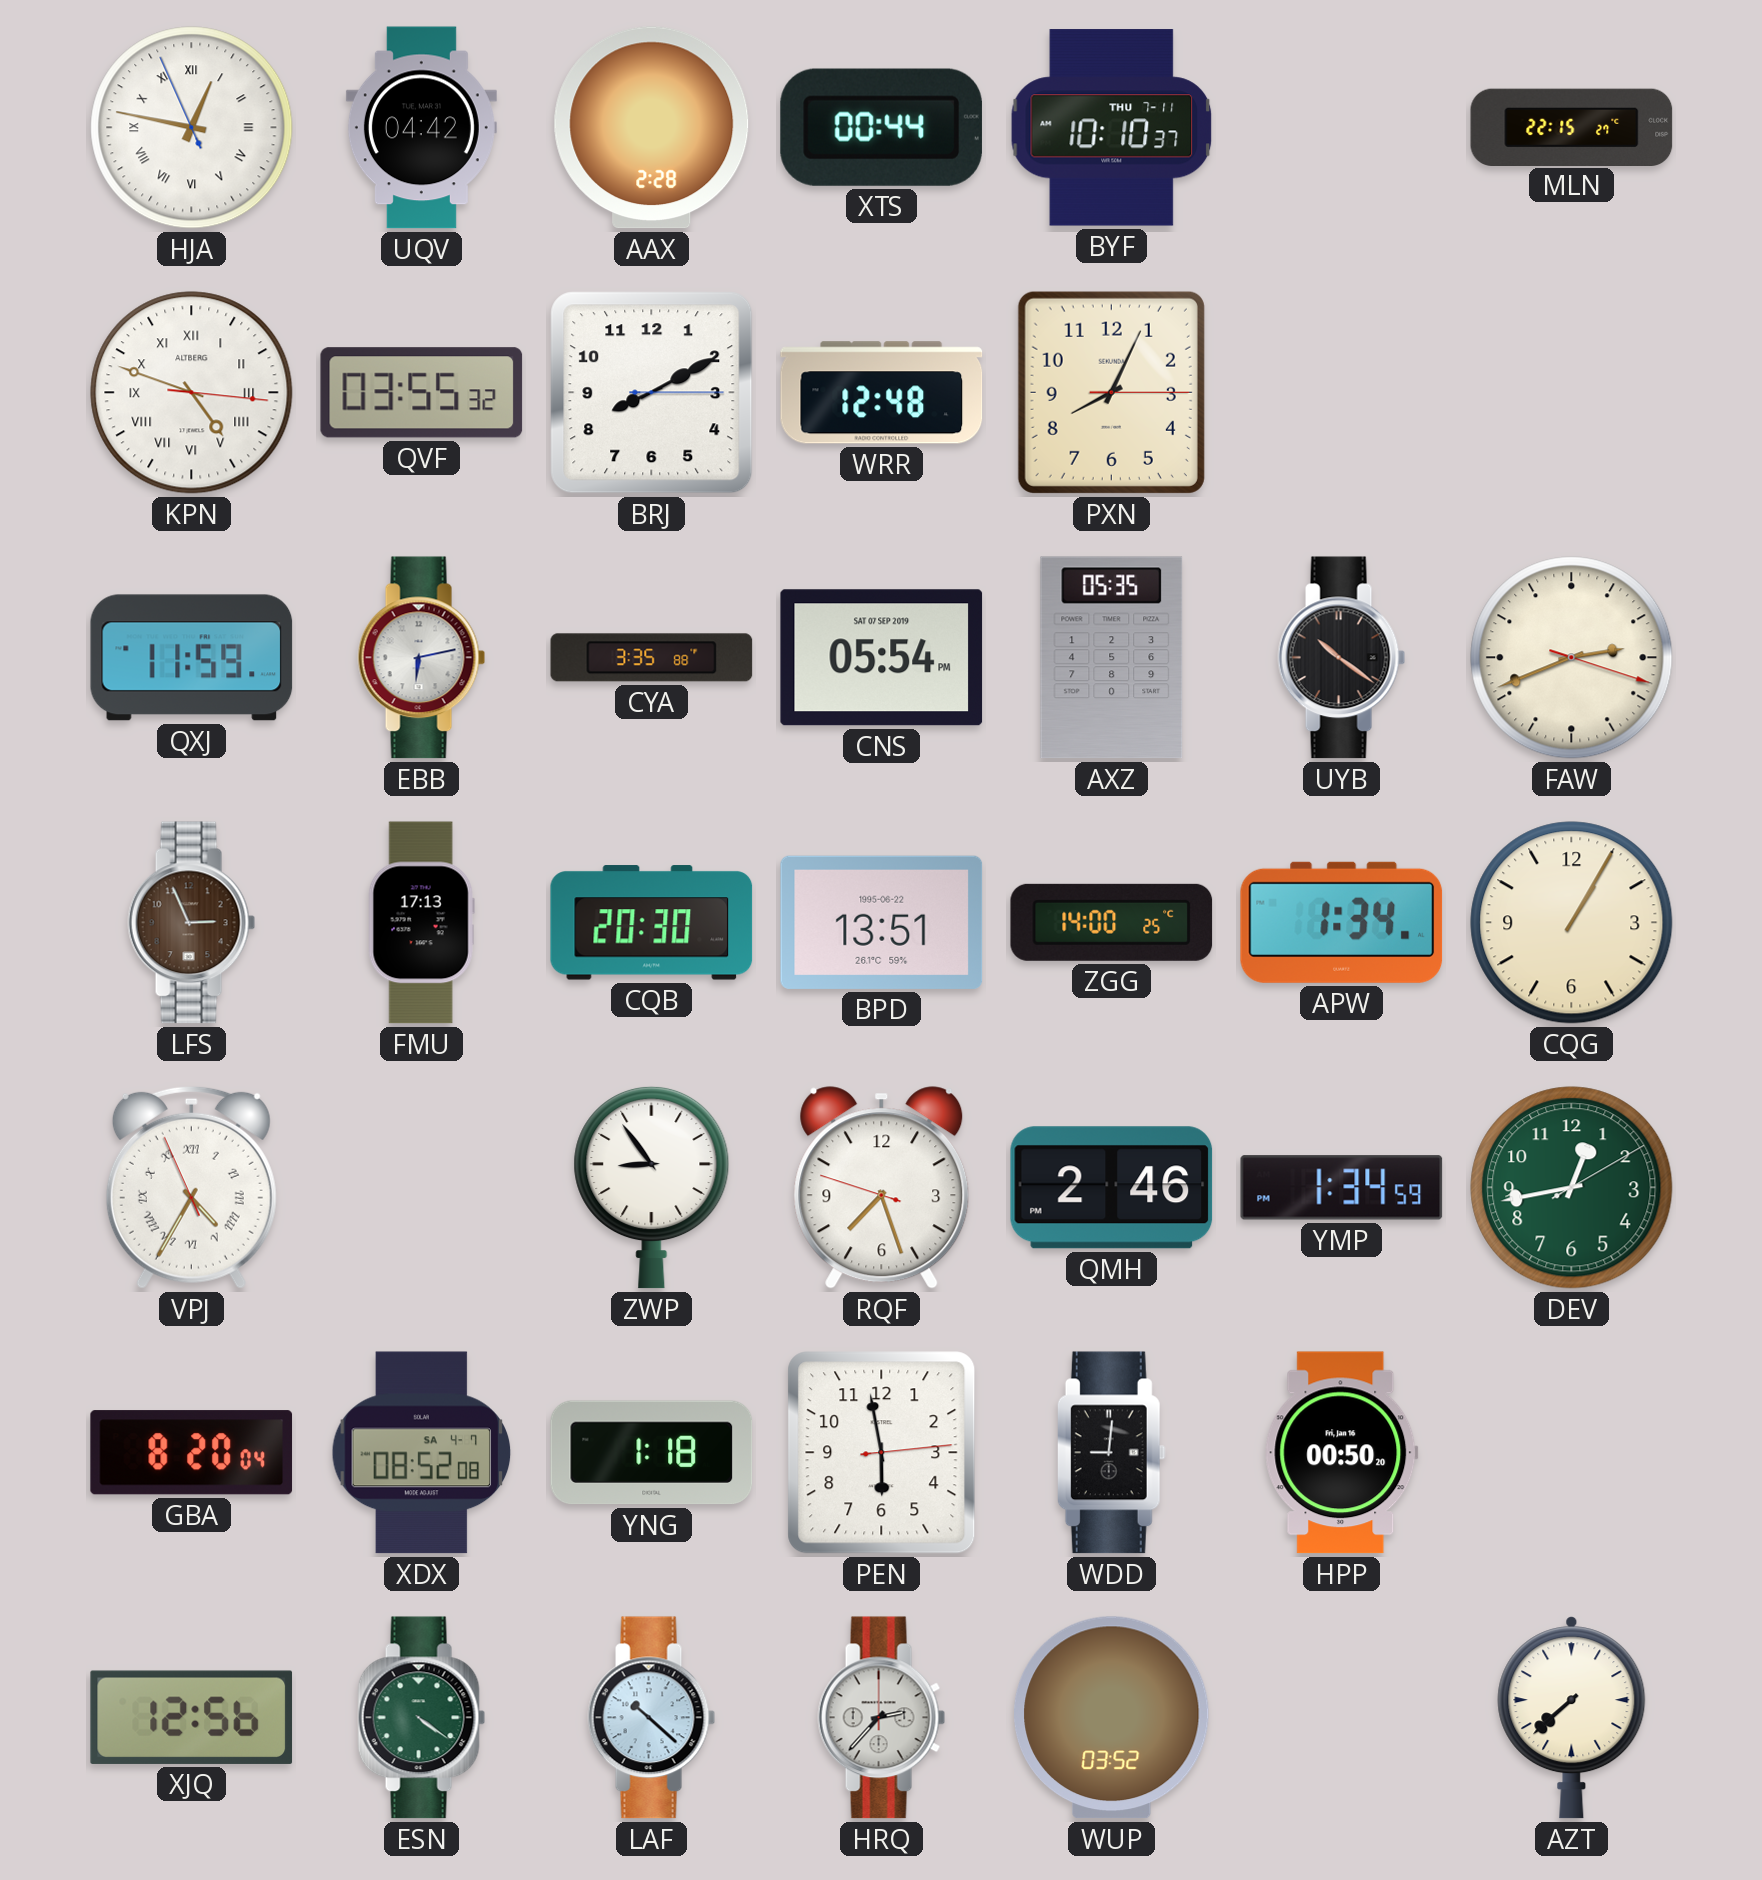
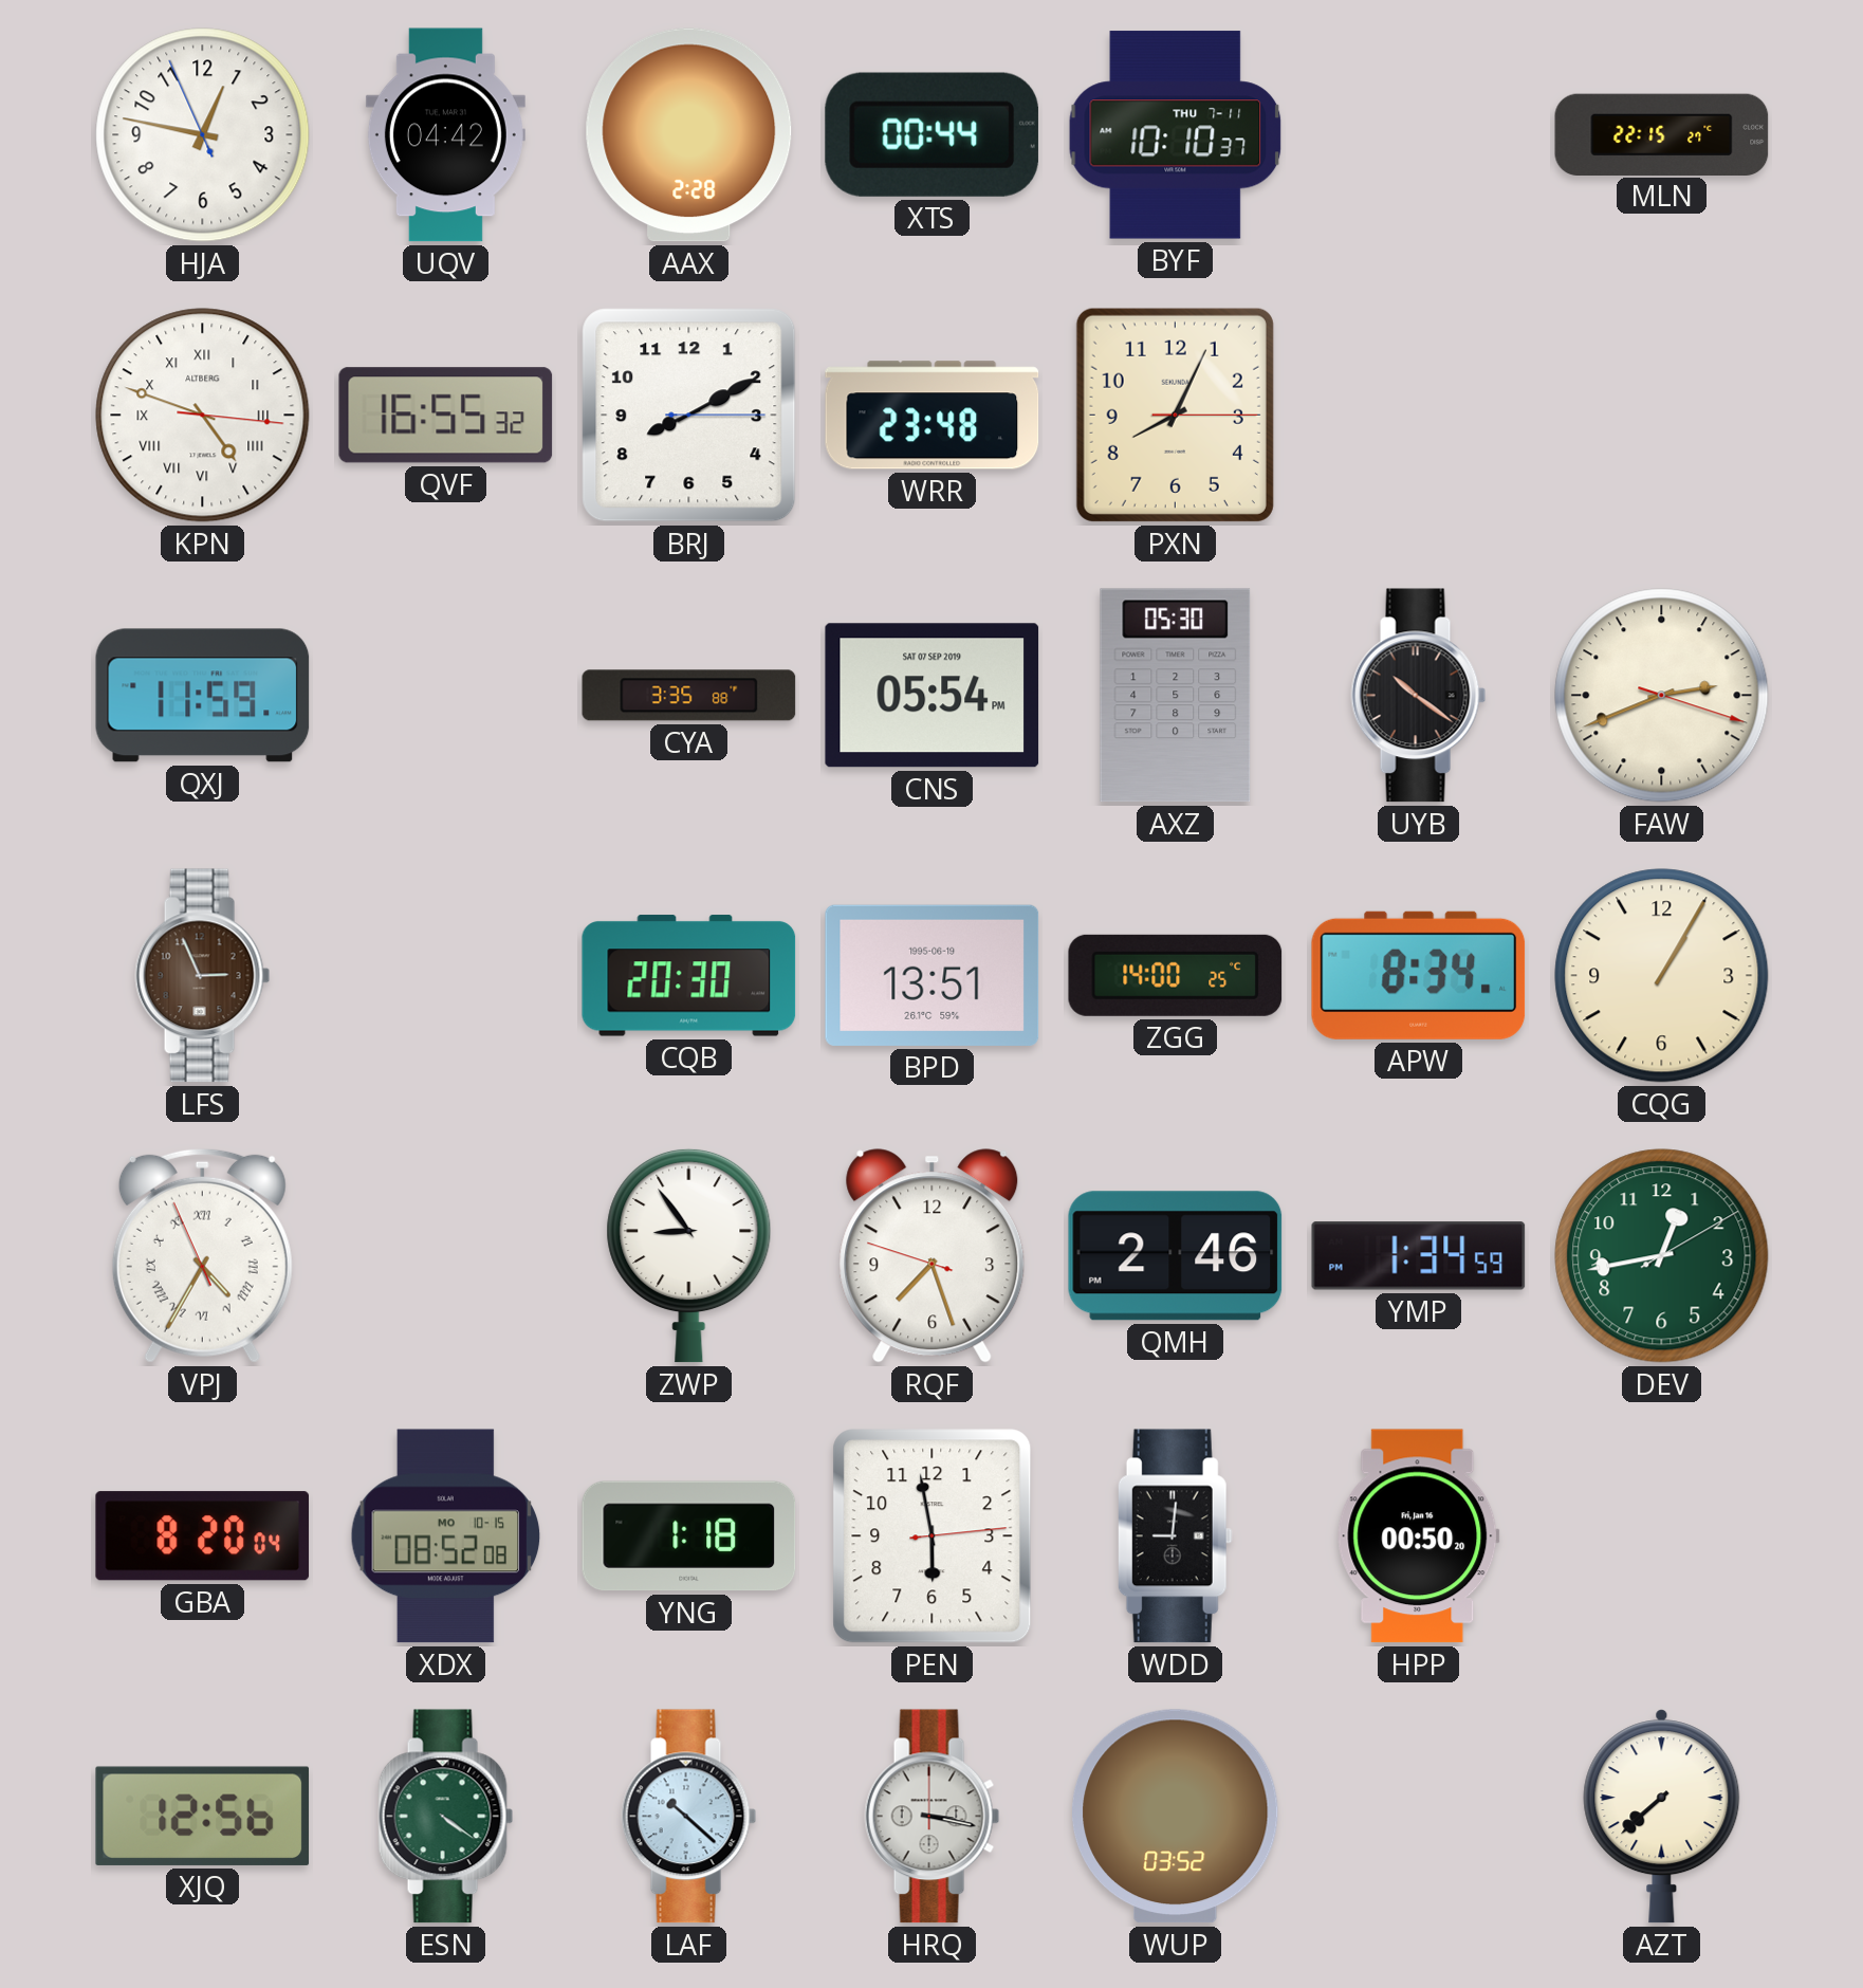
HJA numerals: Roman -> Arabic (203, 135)
QVF: 03:55 -> 16:55 (446, 416)
WRR: 12:48 -> 23:48 (933, 416)
EBB: 6:13 -> none (422, 658)
AXZ: 05:35 -> 05:30 (1176, 696)
FMU: 17:13 -> none (421, 923)
BPD date: 1995-06-22 -> 1995-06-19 (933, 975)
APW: 1:34 -> 8:34 (1419, 975)
XDX date: SA 4-7 -> MO 10-15 (446, 1536)
HRQ: 2:37 -> 3:17 (933, 1817)
